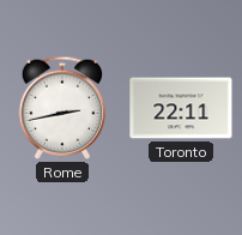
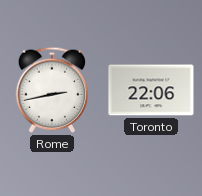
Toronto: 22:11 -> 22:06 (151, 90)
